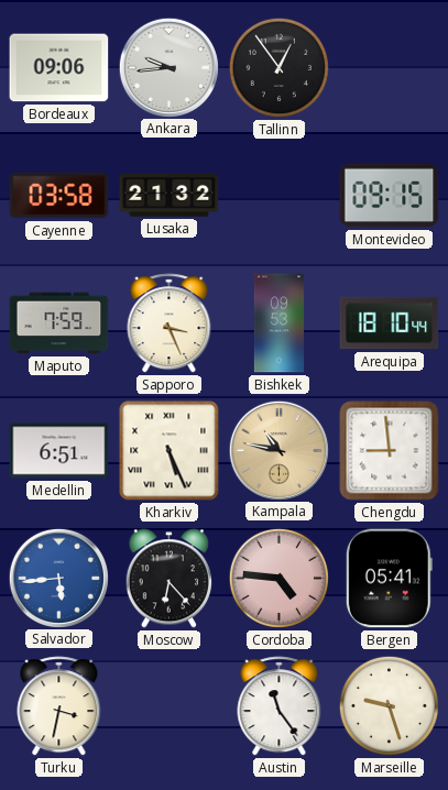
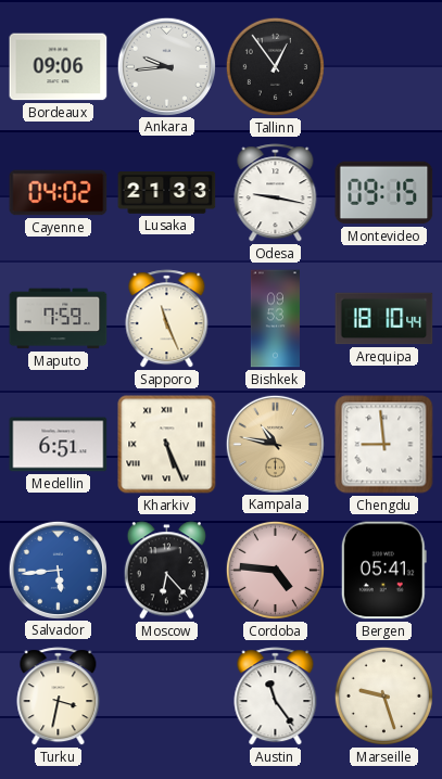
Cayenne: 03:58 -> 04:02 (59, 193)
Lusaka: 21:32 -> 21:33 (167, 193)
Odesa: none -> 9:17 (276, 193)
Sapporo: 3:26 -> 11:26 (167, 319)
